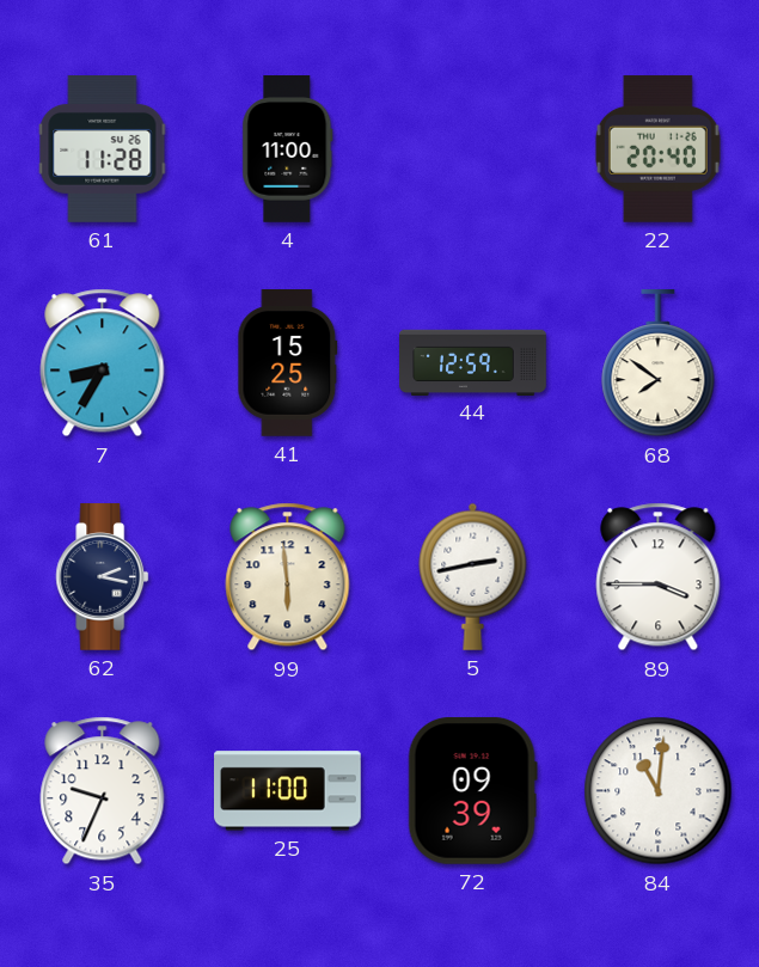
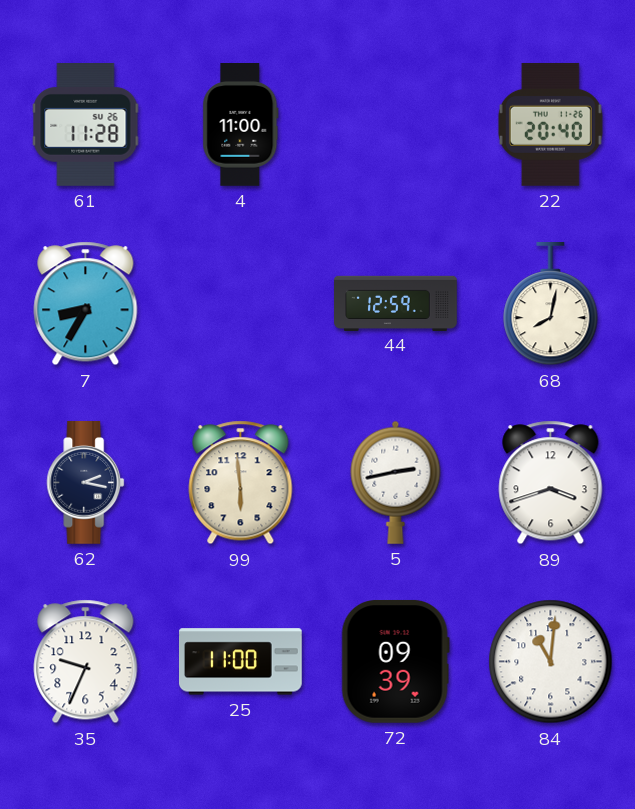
41: 15:25 -> none (288, 363)
68: 7:51 -> 8:02 (551, 305)
89: 3:45 -> 3:42 (551, 483)
